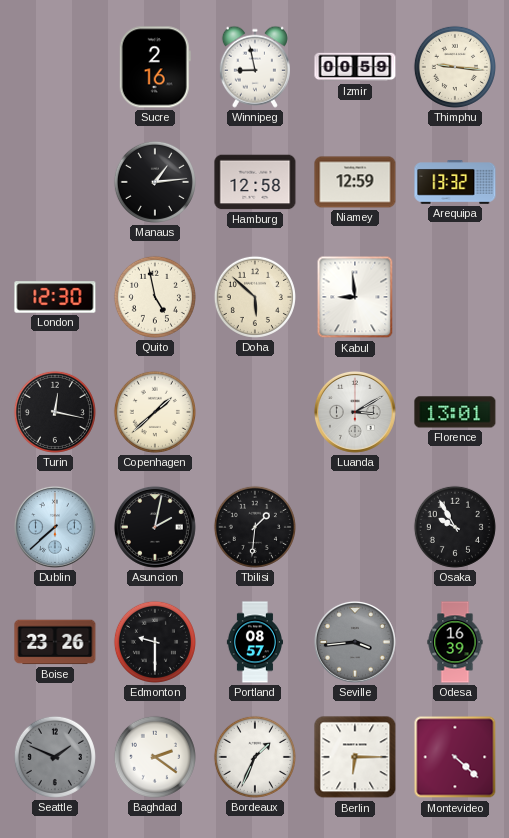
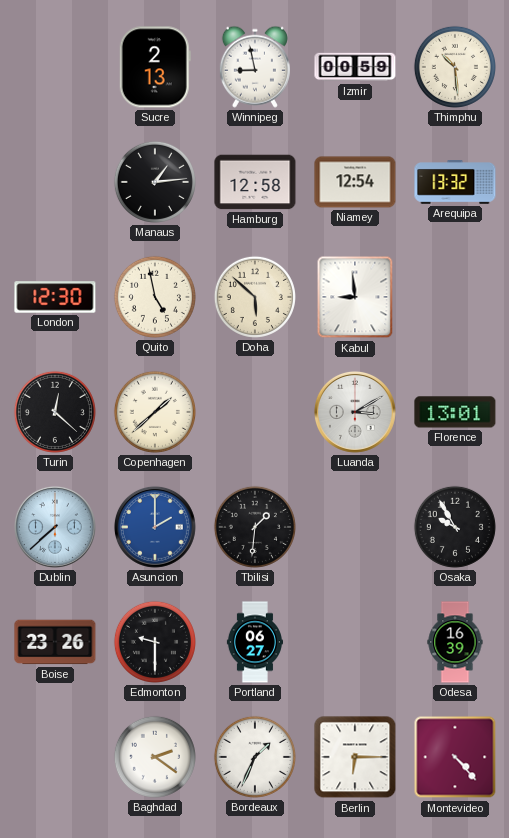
Sucre: 2:16 -> 2:13 (155, 67)
Thimphu: 9:16 -> 10:29 (455, 67)
Niamey: 12:59 -> 12:54 (355, 182)
Turin: 12:17 -> 12:22 (55, 412)
Asuncion: 2:02 -> 2:00 (155, 527)
Asuncion dial: black -> blue (155, 527)
Portland: 08:57 -> 06:27 (254, 642)
Seville: 3:44 -> none (355, 642)
Seattle: 1:49 -> none (55, 757)
Montevideo: 4:22 -> 4:23 (455, 757)
